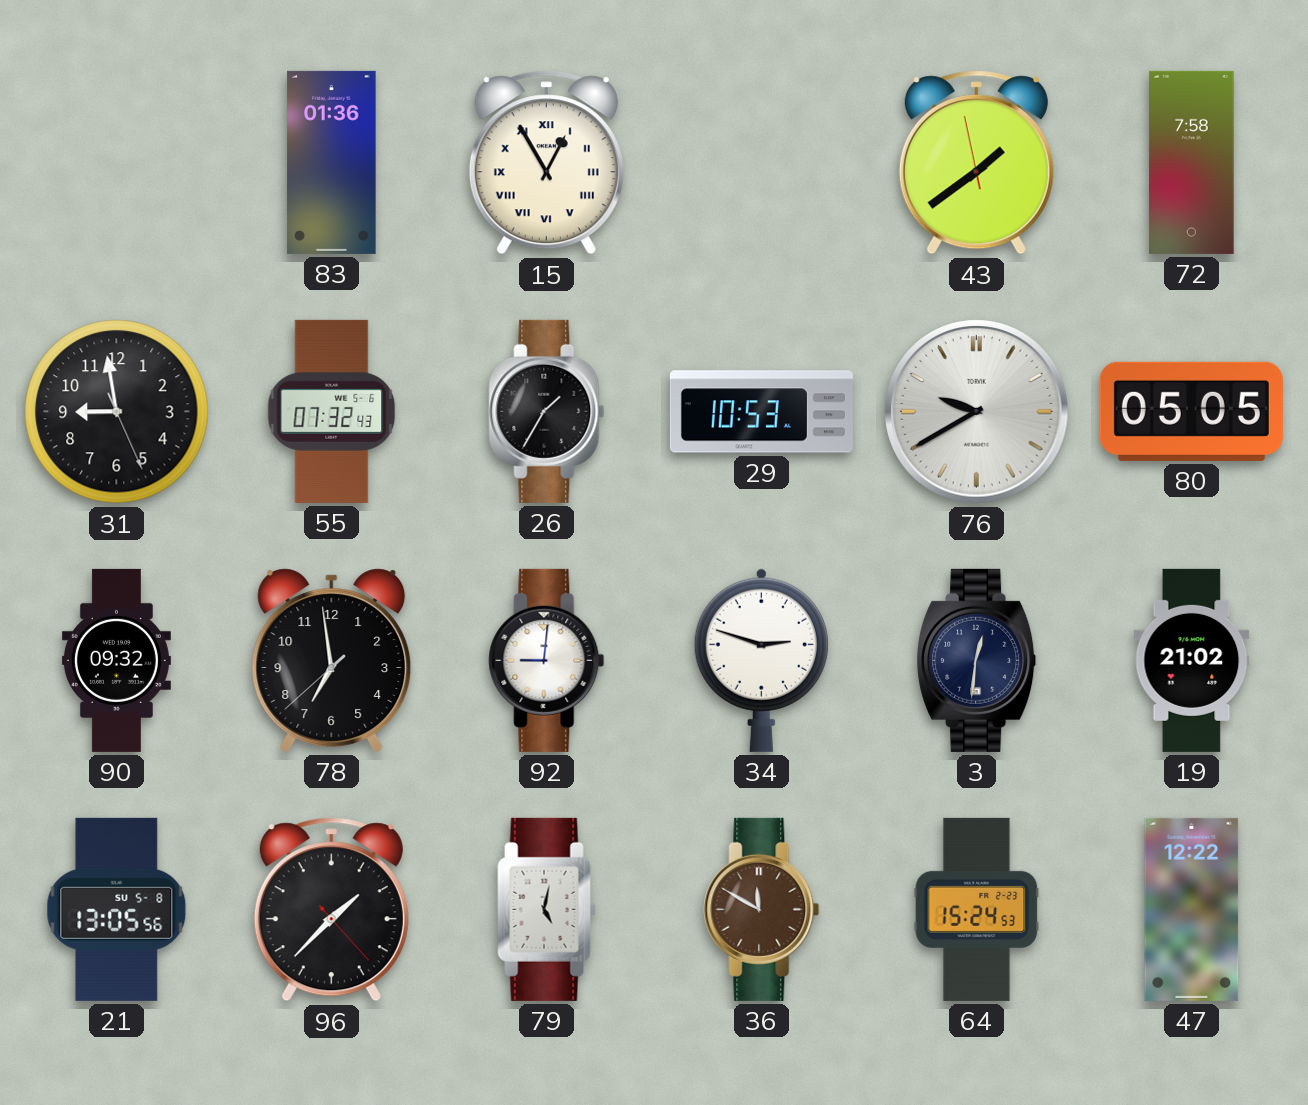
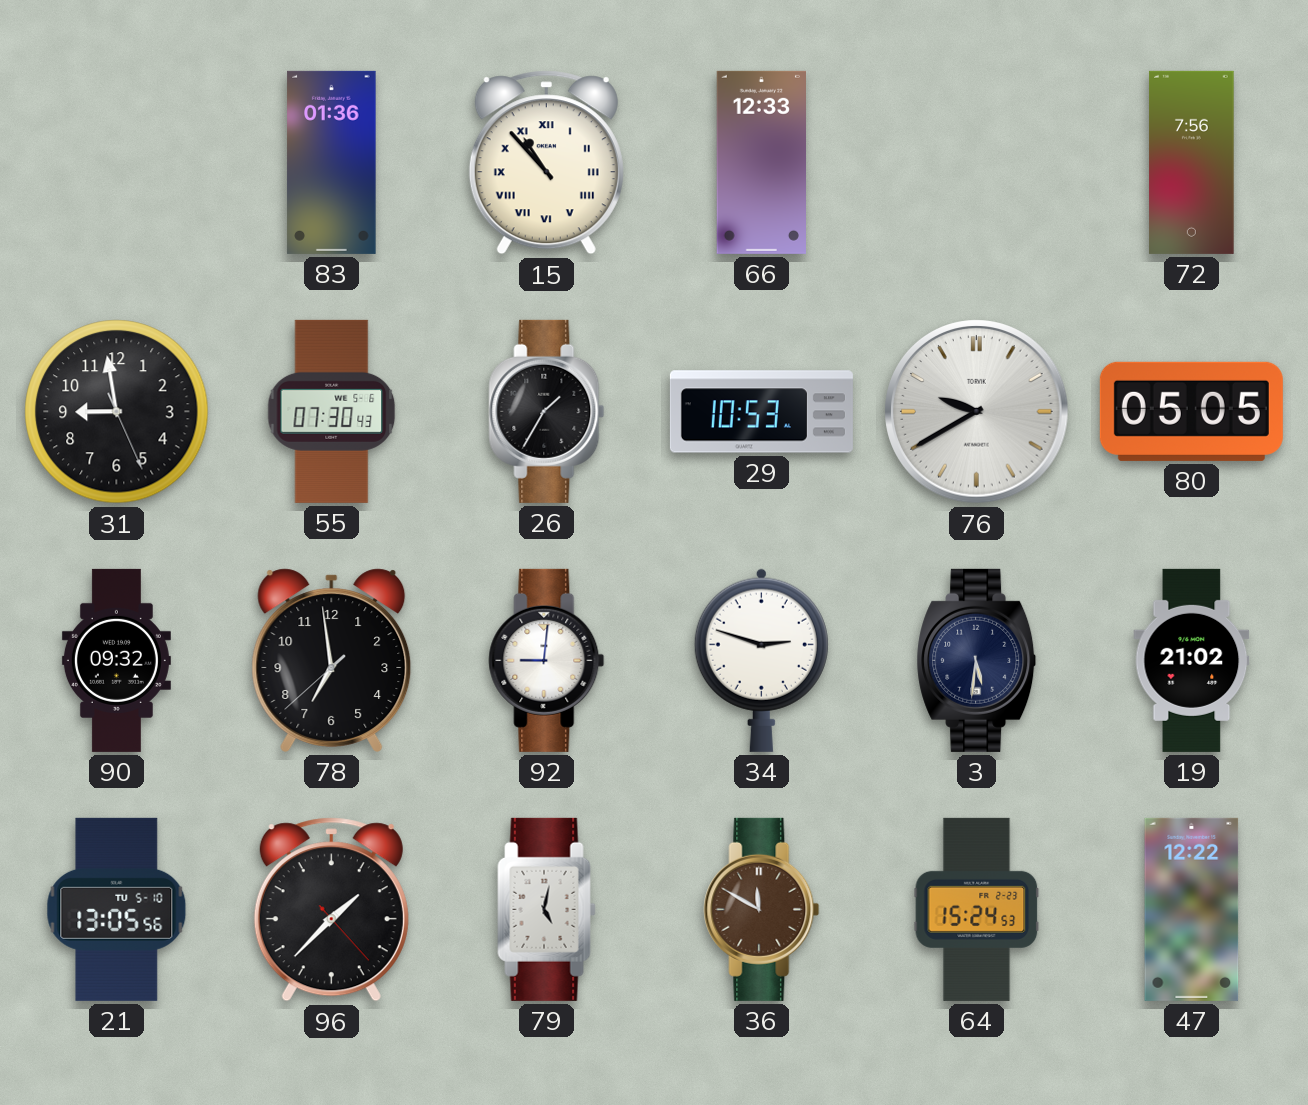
15: 12:55 -> 10:53 (546, 163)
66: none -> 12:33 (761, 162)
43: 1:38 -> none (976, 163)
72: 7:58 -> 7:56 (1192, 162)
55: 07:32 -> 07:30 (332, 411)
3: 12:31 -> 5:31 (977, 660)
21 date: SU 5-8 -> TU 5-10 (117, 909)
